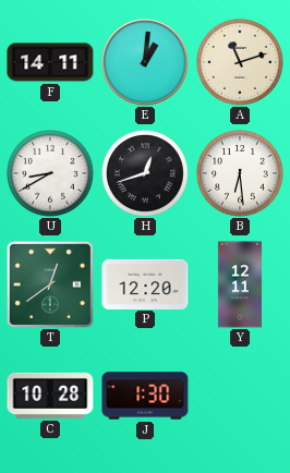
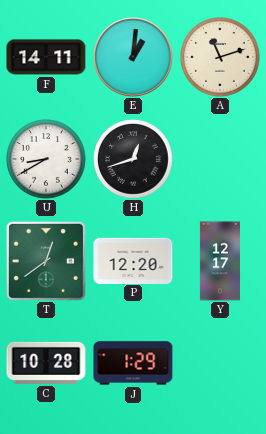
B: 6:29 -> none (241, 174)
Y: 12:11 -> 12:17 (220, 261)
J: 1:30 -> 1:29 (133, 363)
